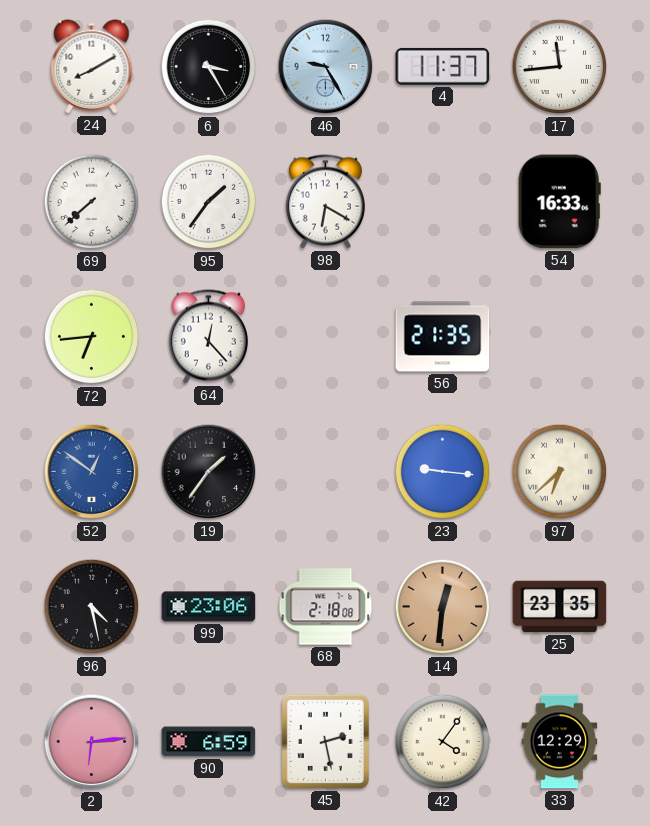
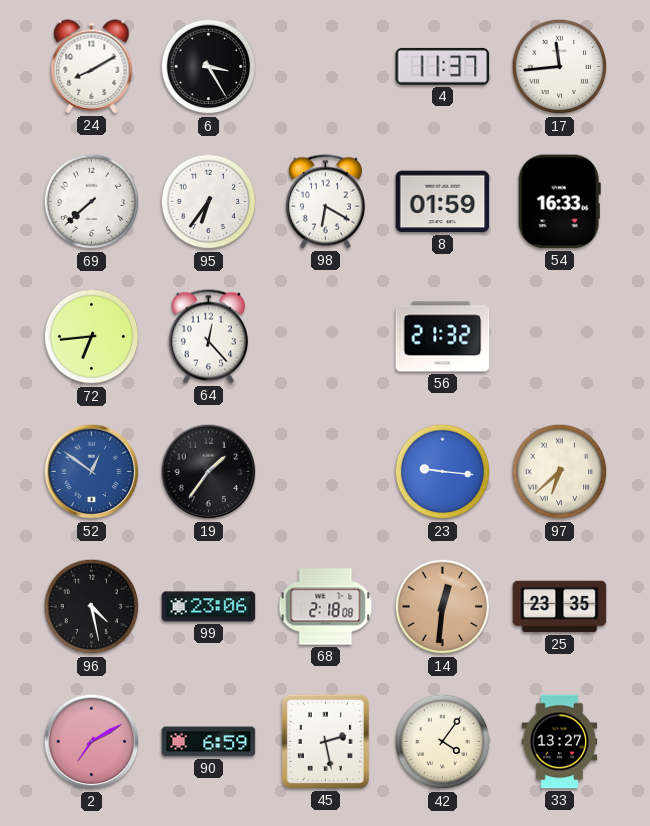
46: 9:25 -> none (326, 67)
95: 1:36 -> 6:36 (209, 202)
8: none -> 01:59 (443, 202)
56: 21:35 -> 21:32 (443, 337)
2: 6:14 -> 7:10 (92, 742)
33: 12:29 -> 13:27 (560, 742)
